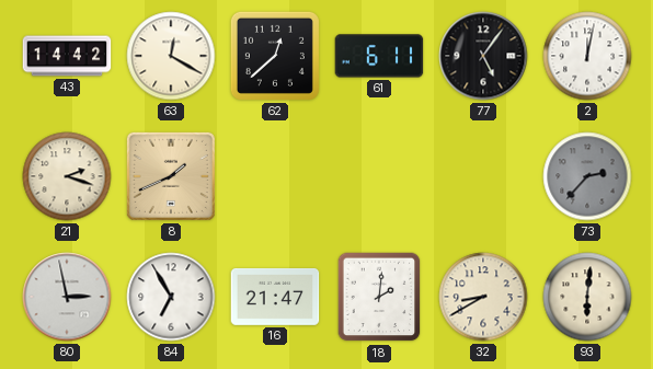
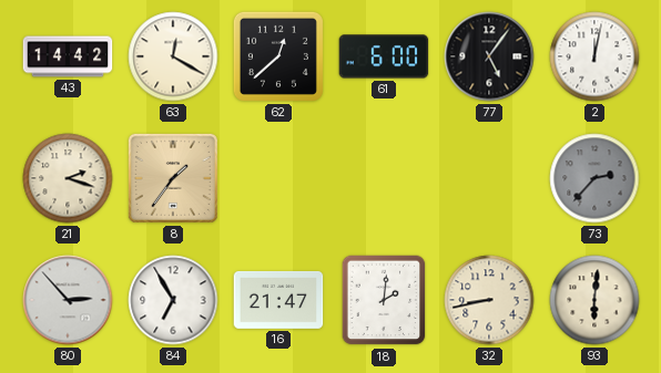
61: 6:11 -> 6:00 (384, 56)
8: 1:41 -> 1:36 (173, 178)
80: 2:58 -> 2:53 (68, 300)
32: 8:40 -> 8:43 (489, 300)
